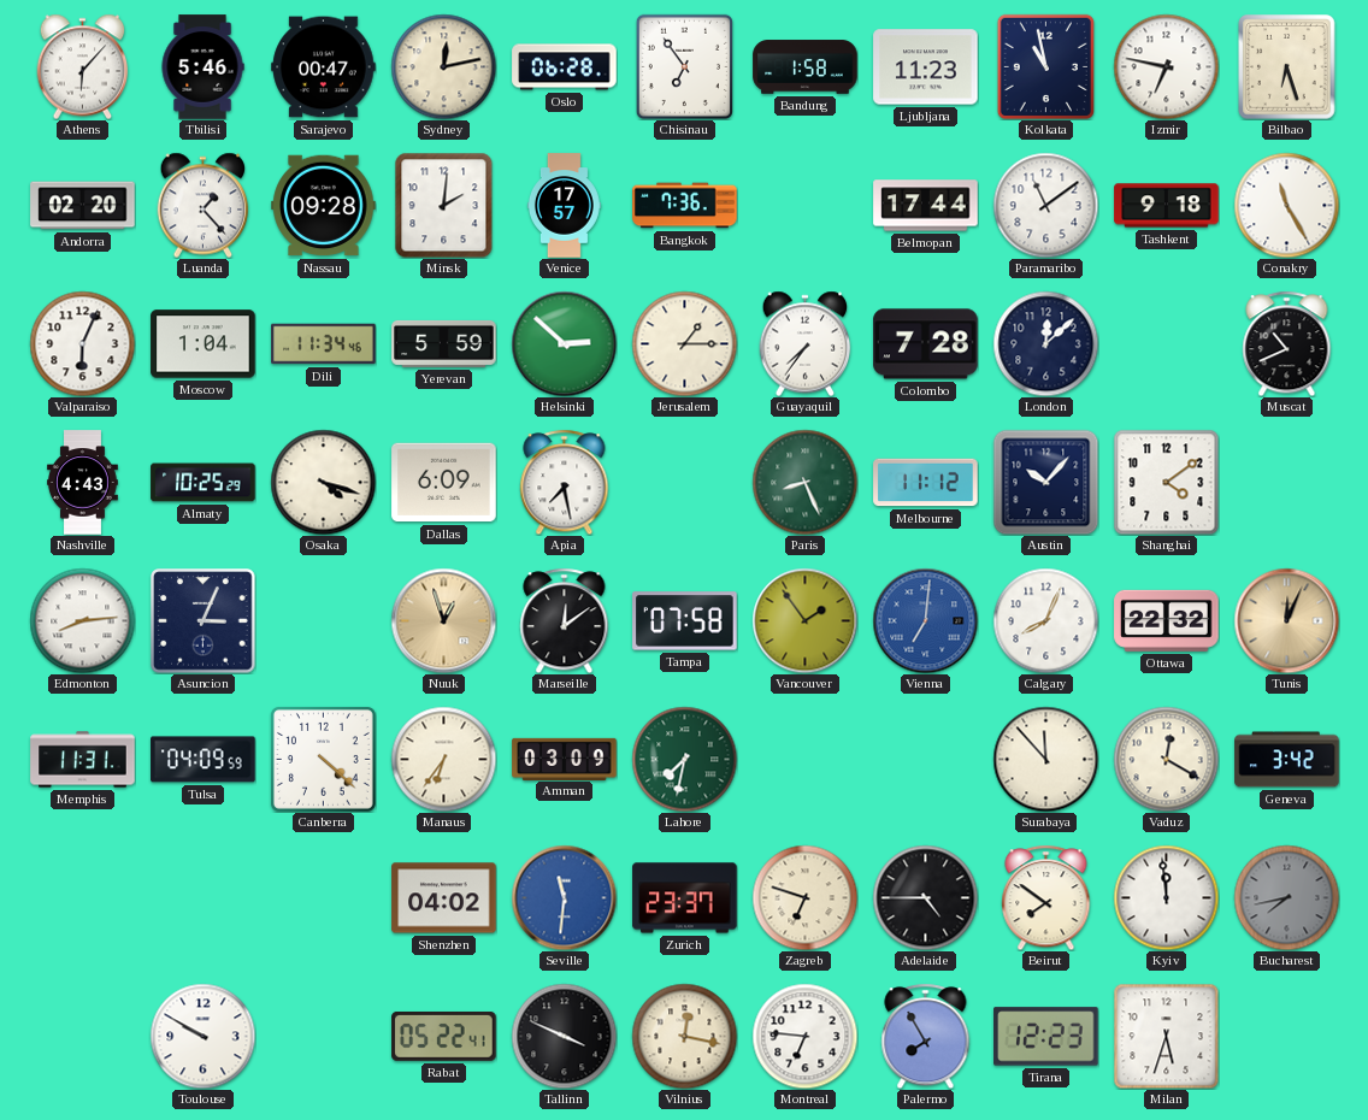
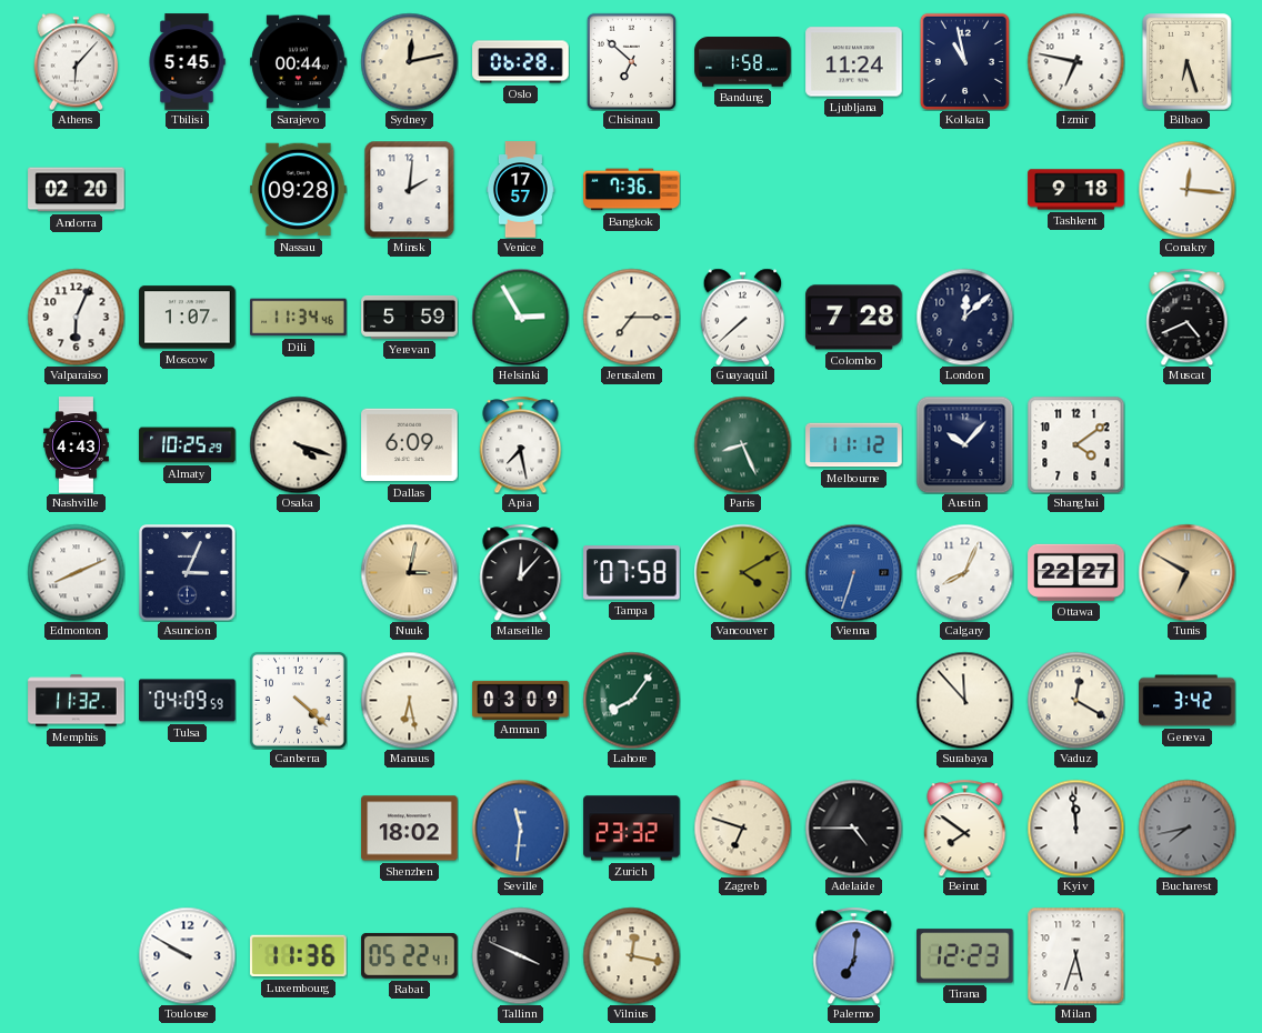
Tbilisi: 5:46 -> 5:45 (187, 62)
Sarajevo: 00:47 -> 00:44 (299, 62)
Chisinau: 6:54 -> 6:52 (631, 61)
Ljubljana: 11:23 -> 11:24 (854, 62)
Luanda: 1:23 -> none (204, 205)
Belmopan: 17:44 -> none (926, 206)
Paramaribo: 11:09 -> none (1045, 205)
Conakry: 11:25 -> 12:16 (1186, 189)
Moscow: 1:04 -> 1:07 (188, 318)
Helsinki: 2:52 -> 2:55 (520, 317)
Jerusalem: 1:15 -> 7:15 (631, 317)
Guayaquil: 7:36 -> 7:38 (743, 317)
Muscat: 10:41 -> 4:41 (1188, 317)
Edmonton: 8:14 -> 8:11 (76, 572)
Nuuk: 12:57 -> 3:02 (409, 572)
Marseille: 12:09 -> 12:07 (521, 572)
Vancouver: 1:54 -> 4:10 (742, 572)
Vienna: 7:01 -> 6:33 (853, 572)
Ottawa: 22:32 -> 22:27 (1076, 572)
Tunis: 12:04 -> 6:50 (1186, 572)
Memphis: 11:31 -> 11:32 (77, 701)
Manaus: 6:36 -> 6:28 (409, 700)
Lahore: 7:32 -> 8:06 (631, 700)
Shenzhen: 04:02 -> 18:02 (410, 829)
Zurich: 23:37 -> 23:32 (632, 829)
Luxembourg: none -> 11:36 (299, 956)
Montreal: 6:46 -> none (804, 1036)
Palermo: 7:55 -> 7:01 (854, 955)
